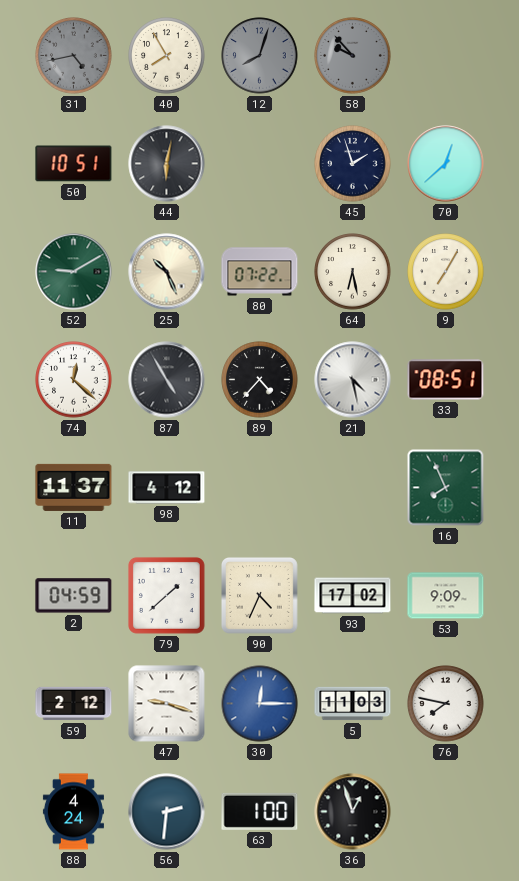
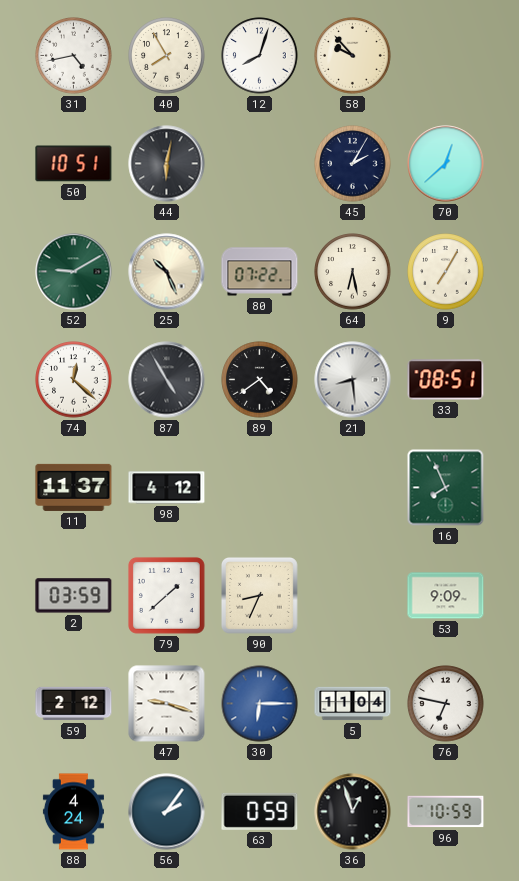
31 dial: grey -> white (74, 56)
12 dial: grey -> white (260, 56)
58 dial: grey -> cream (353, 56)
45: 1:57 -> 2:05 (353, 164)
89: 4:37 -> 4:39 (260, 380)
21: 4:28 -> 8:29 (353, 380)
2: 04:59 -> 03:59 (74, 596)
90: 4:34 -> 8:34 (259, 595)
93: 17:02 -> none (353, 596)
30: 12:15 -> 6:15 (260, 704)
5: 11:03 -> 11:04 (353, 704)
76: 7:47 -> 6:47 (446, 704)
56: 2:31 -> 2:06 (167, 812)
63: 1:00 -> 0:59 (260, 811)
96: none -> 10:59 (446, 812)
